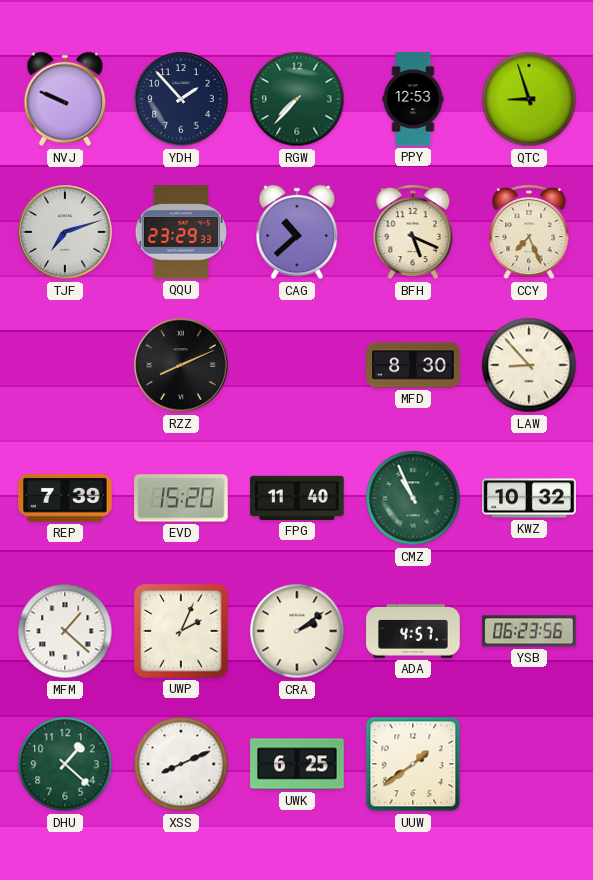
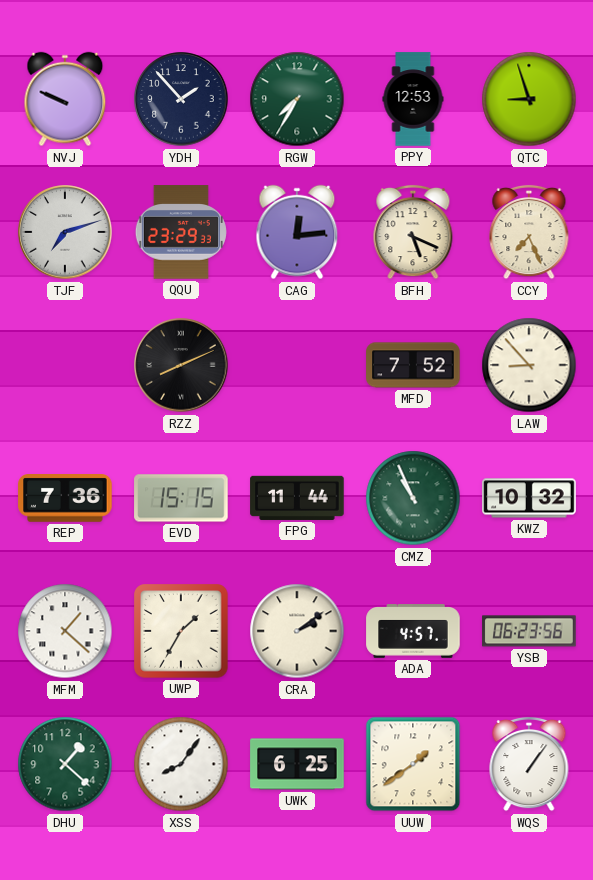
RGW: 7:37 -> 7:35 (297, 99)
CAG: 10:38 -> 12:14 (297, 232)
MFD: 8:30 -> 7:52 (413, 365)
REP: 7:39 -> 7:36 (65, 499)
EVD: 15:20 -> 15:15 (181, 498)
FPG: 11:40 -> 11:44 (297, 498)
UWP: 2:04 -> 1:35 (181, 631)
XSS: 8:11 -> 8:06 (181, 764)
WQS: none -> 1:06 (529, 764)
